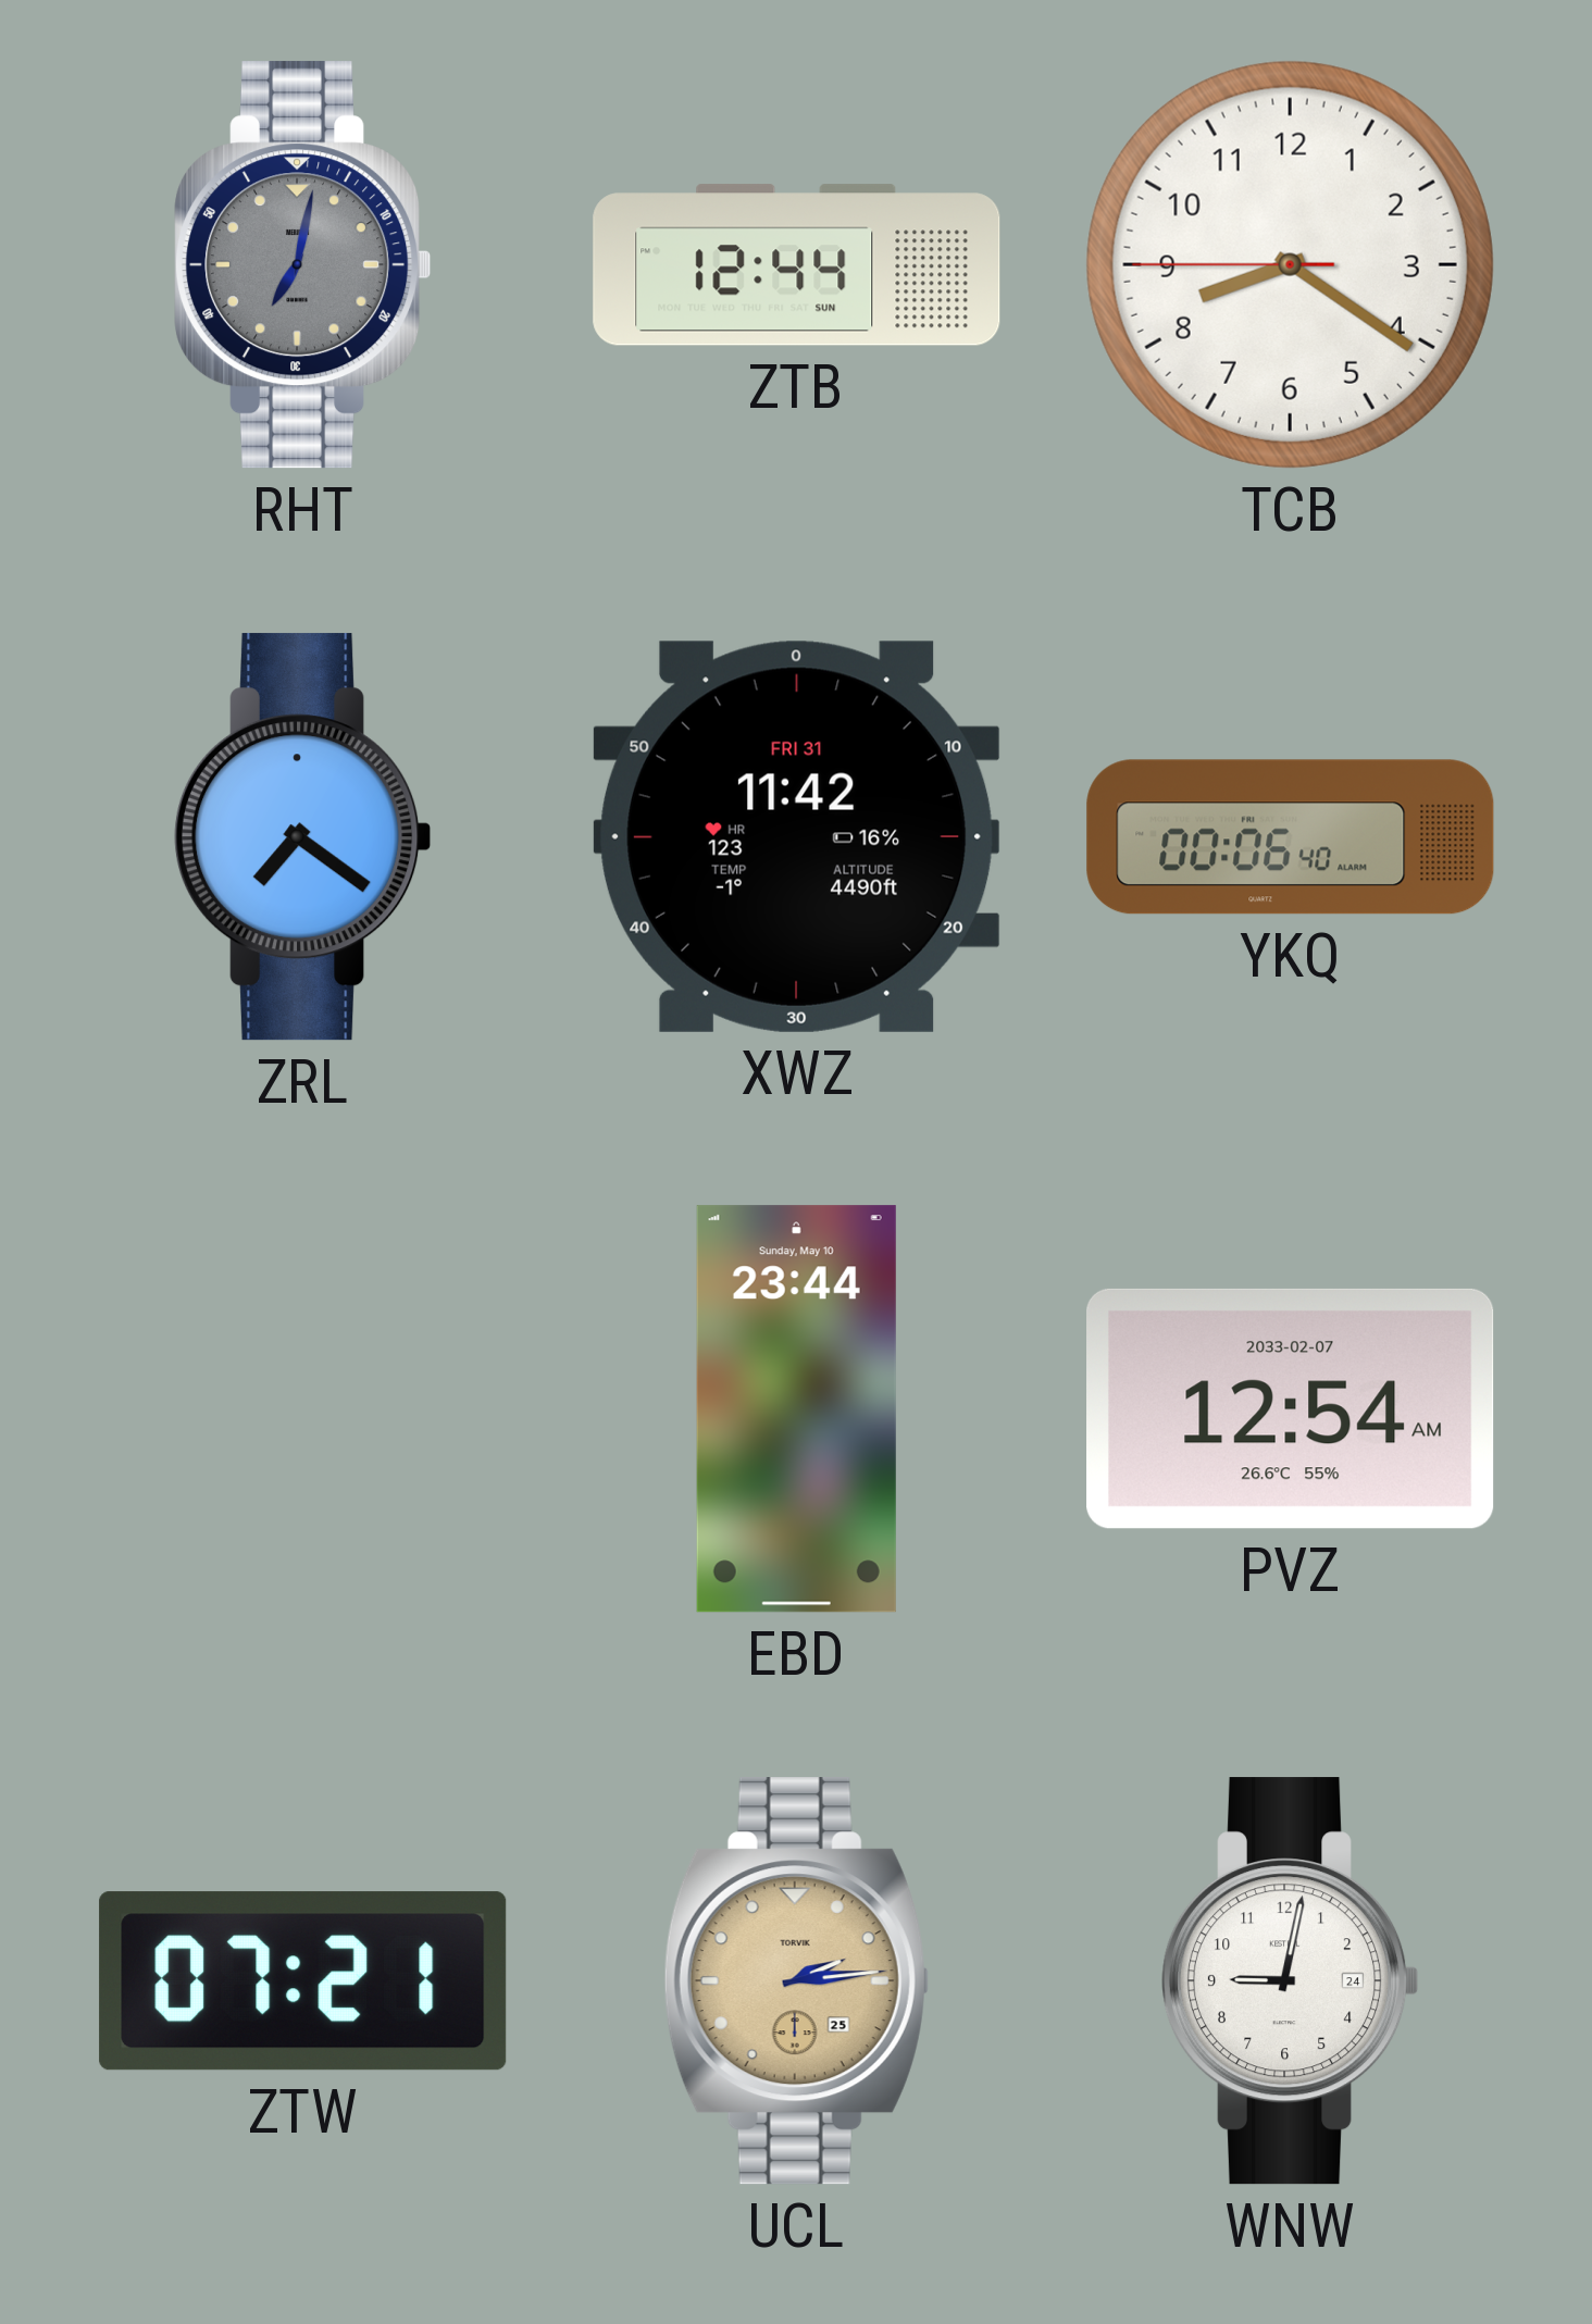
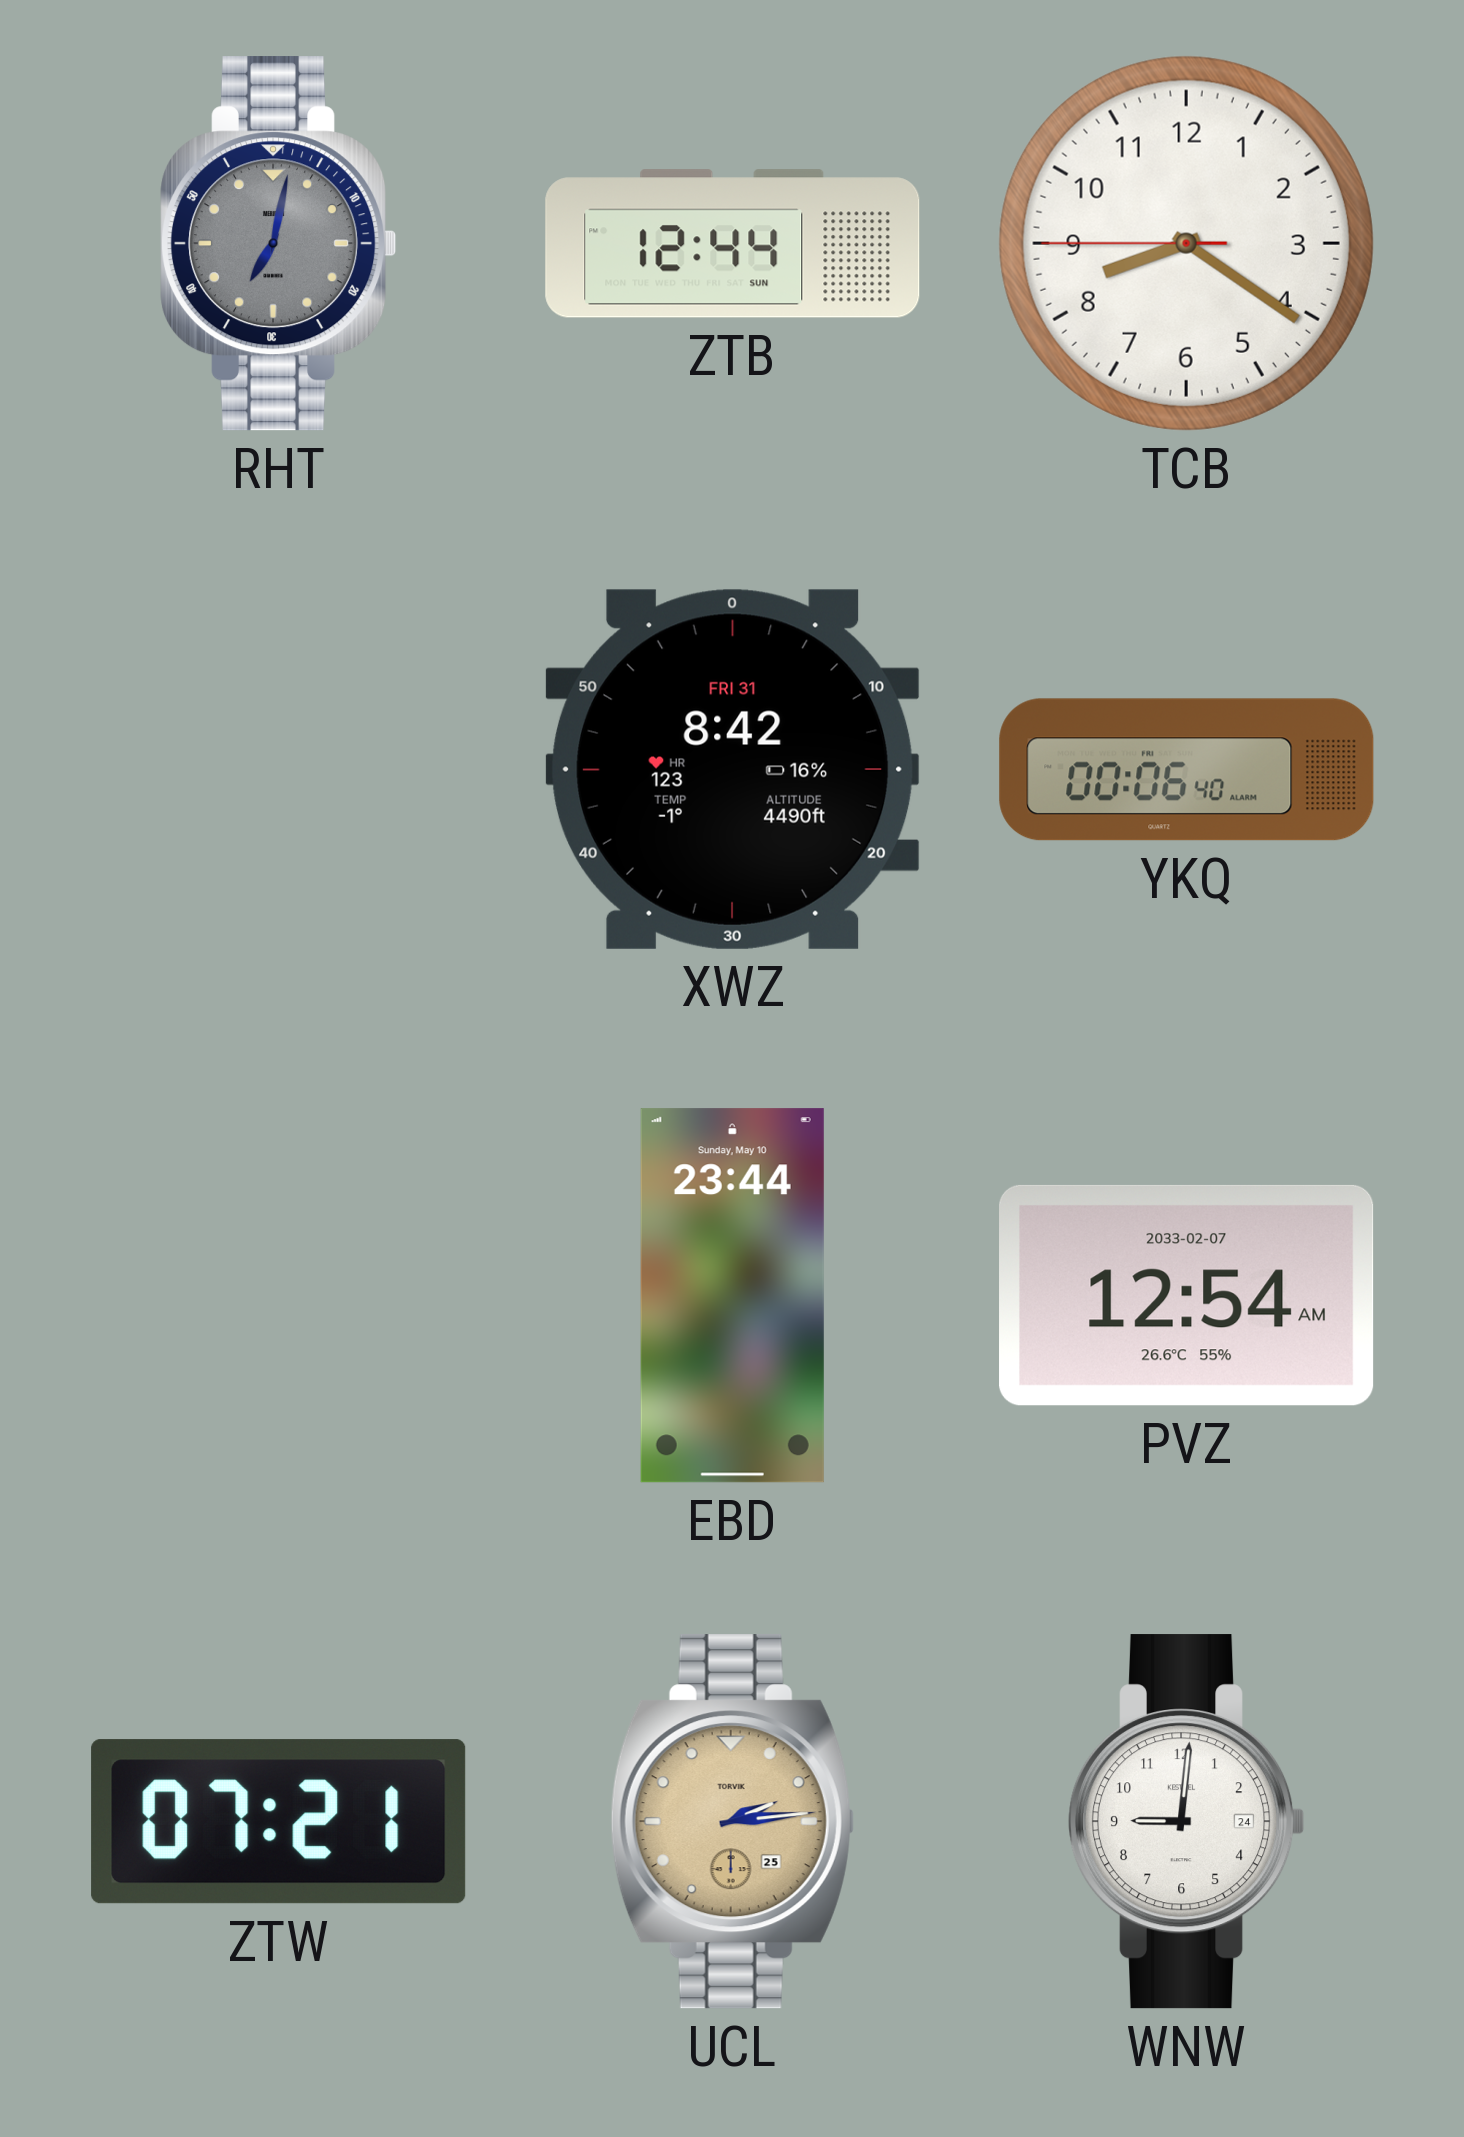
ZRL: 7:21 -> none (303, 837)
XWZ: 11:42 -> 8:42 (732, 769)
WNW: 9:02 -> 9:01 (1187, 1822)
